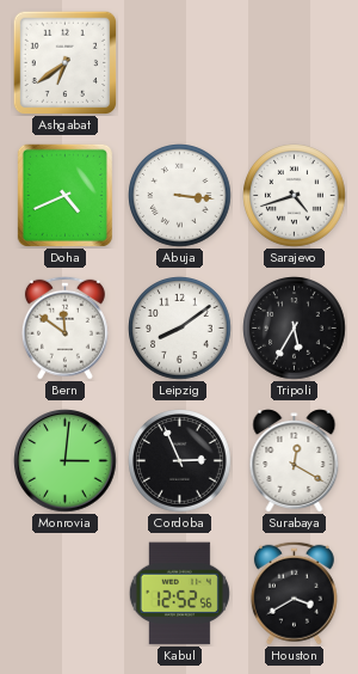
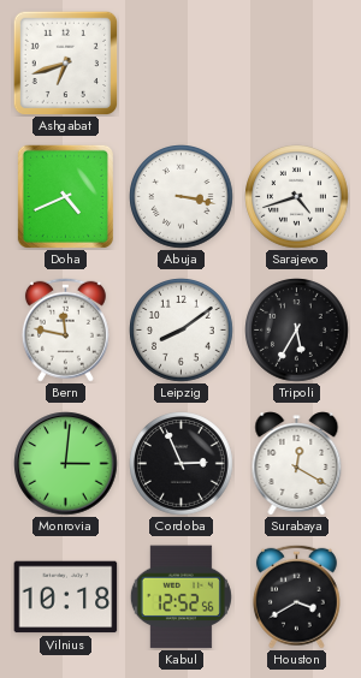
Ashgabat: 6:39 -> 6:42 (65, 63)
Abuja: 3:16 -> 3:17 (182, 197)
Bern: 11:51 -> 11:47 (65, 329)
Vilnius: none -> 10:18 (66, 597)
